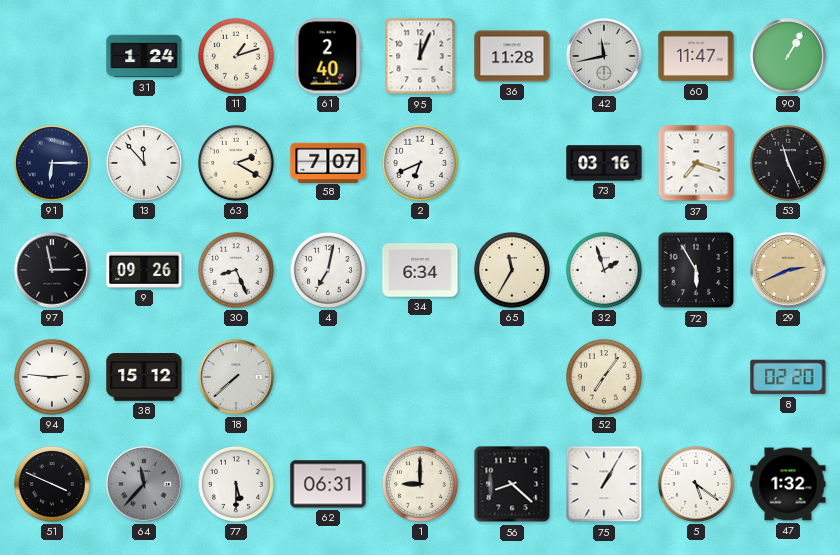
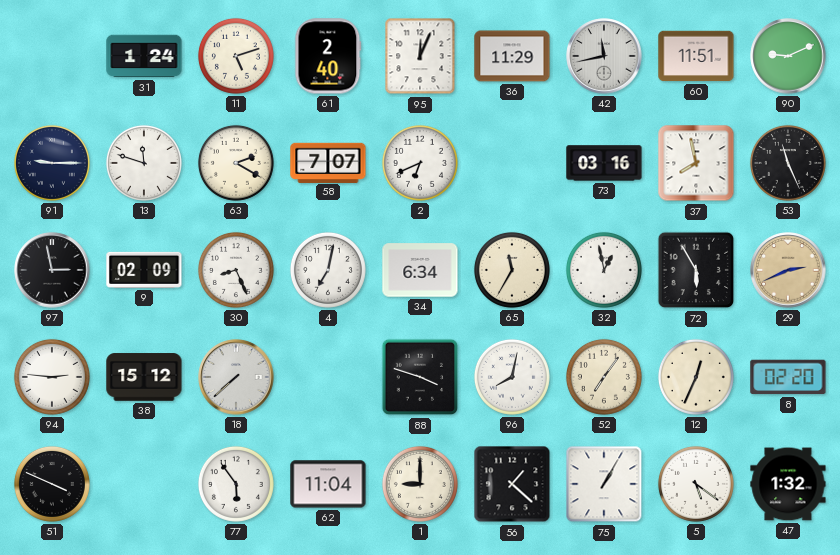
11: 1:12 -> 5:12 (236, 56)
36: 11:28 -> 11:29 (512, 56)
60: 11:47 -> 11:51 (696, 56)
90: 1:05 -> 9:11 (788, 56)
91: 6:15 -> 9:15 (52, 163)
13: 11:53 -> 11:48 (144, 163)
37: 7:18 -> 7:58 (696, 163)
9: 09:26 -> 02:09 (144, 270)
32: 1:57 -> 12:58 (604, 270)
88: none -> 3:48 (420, 377)
96: none -> 8:02 (512, 377)
12: none -> 12:34 (696, 377)
64: 11:37 -> none (144, 484)
77: 5:30 -> 5:54 (236, 484)
62: 06:31 -> 11:04 (328, 484)
56: 8:22 -> 1:22 (512, 484)
